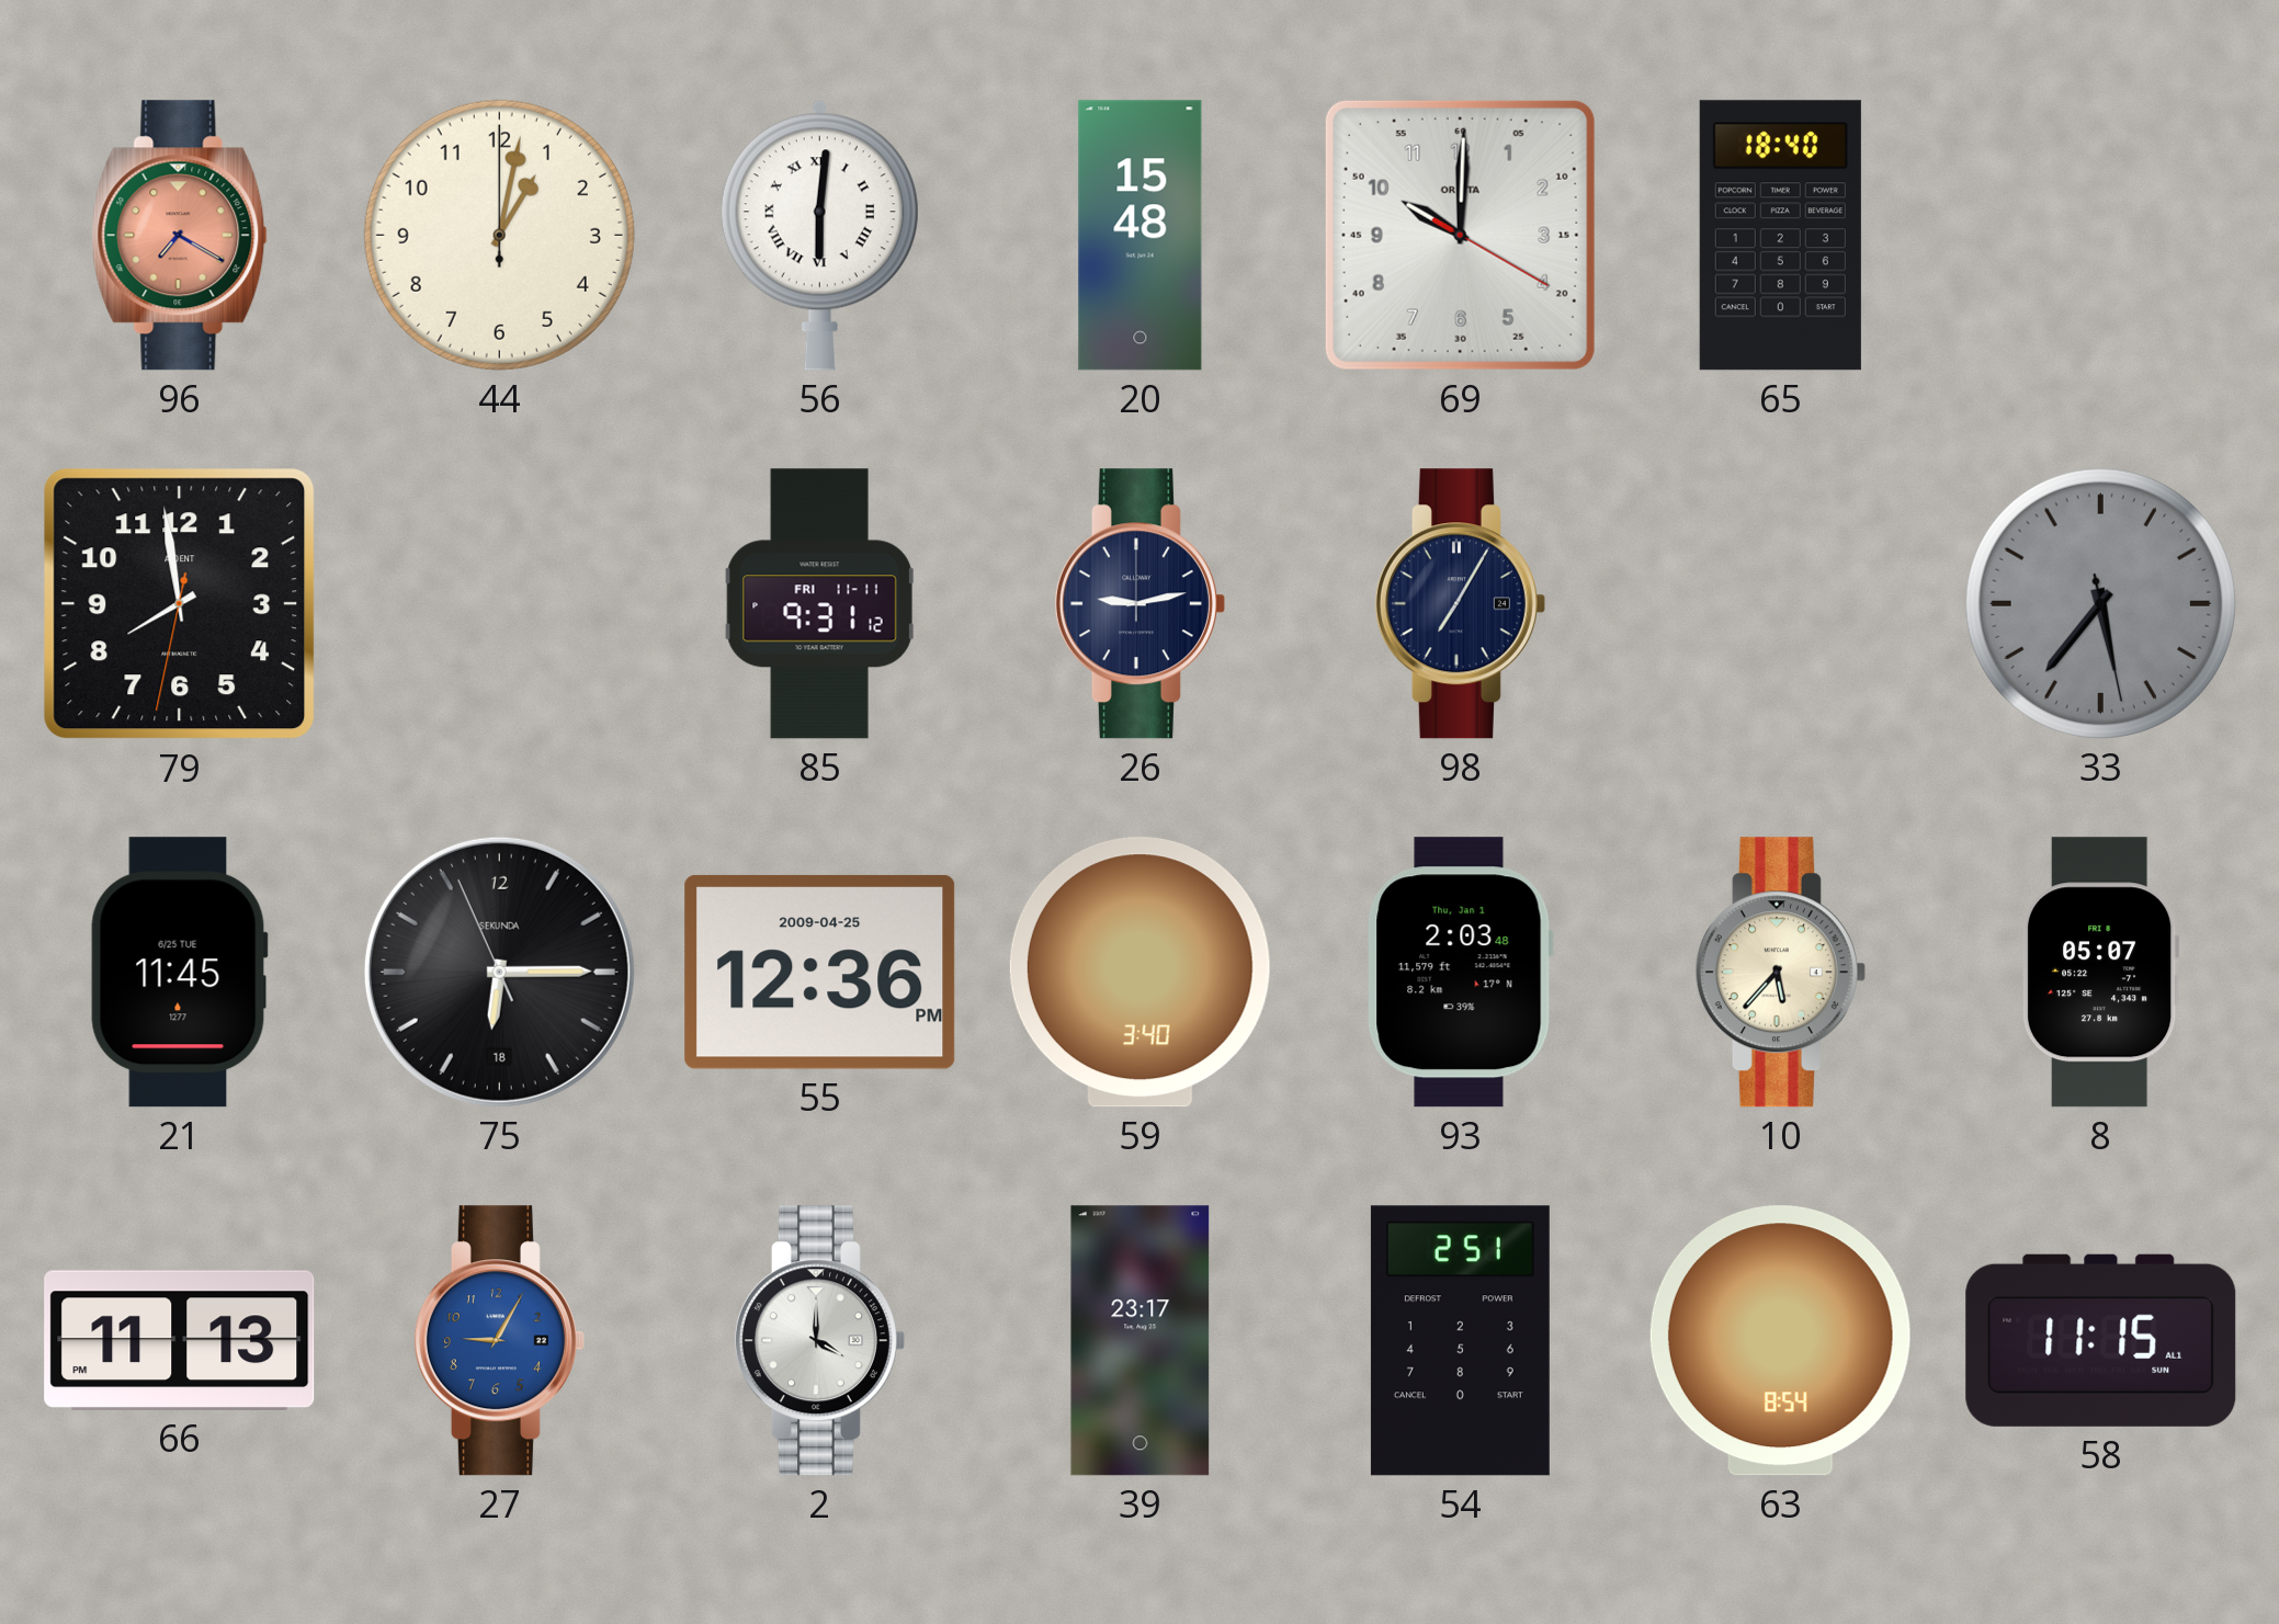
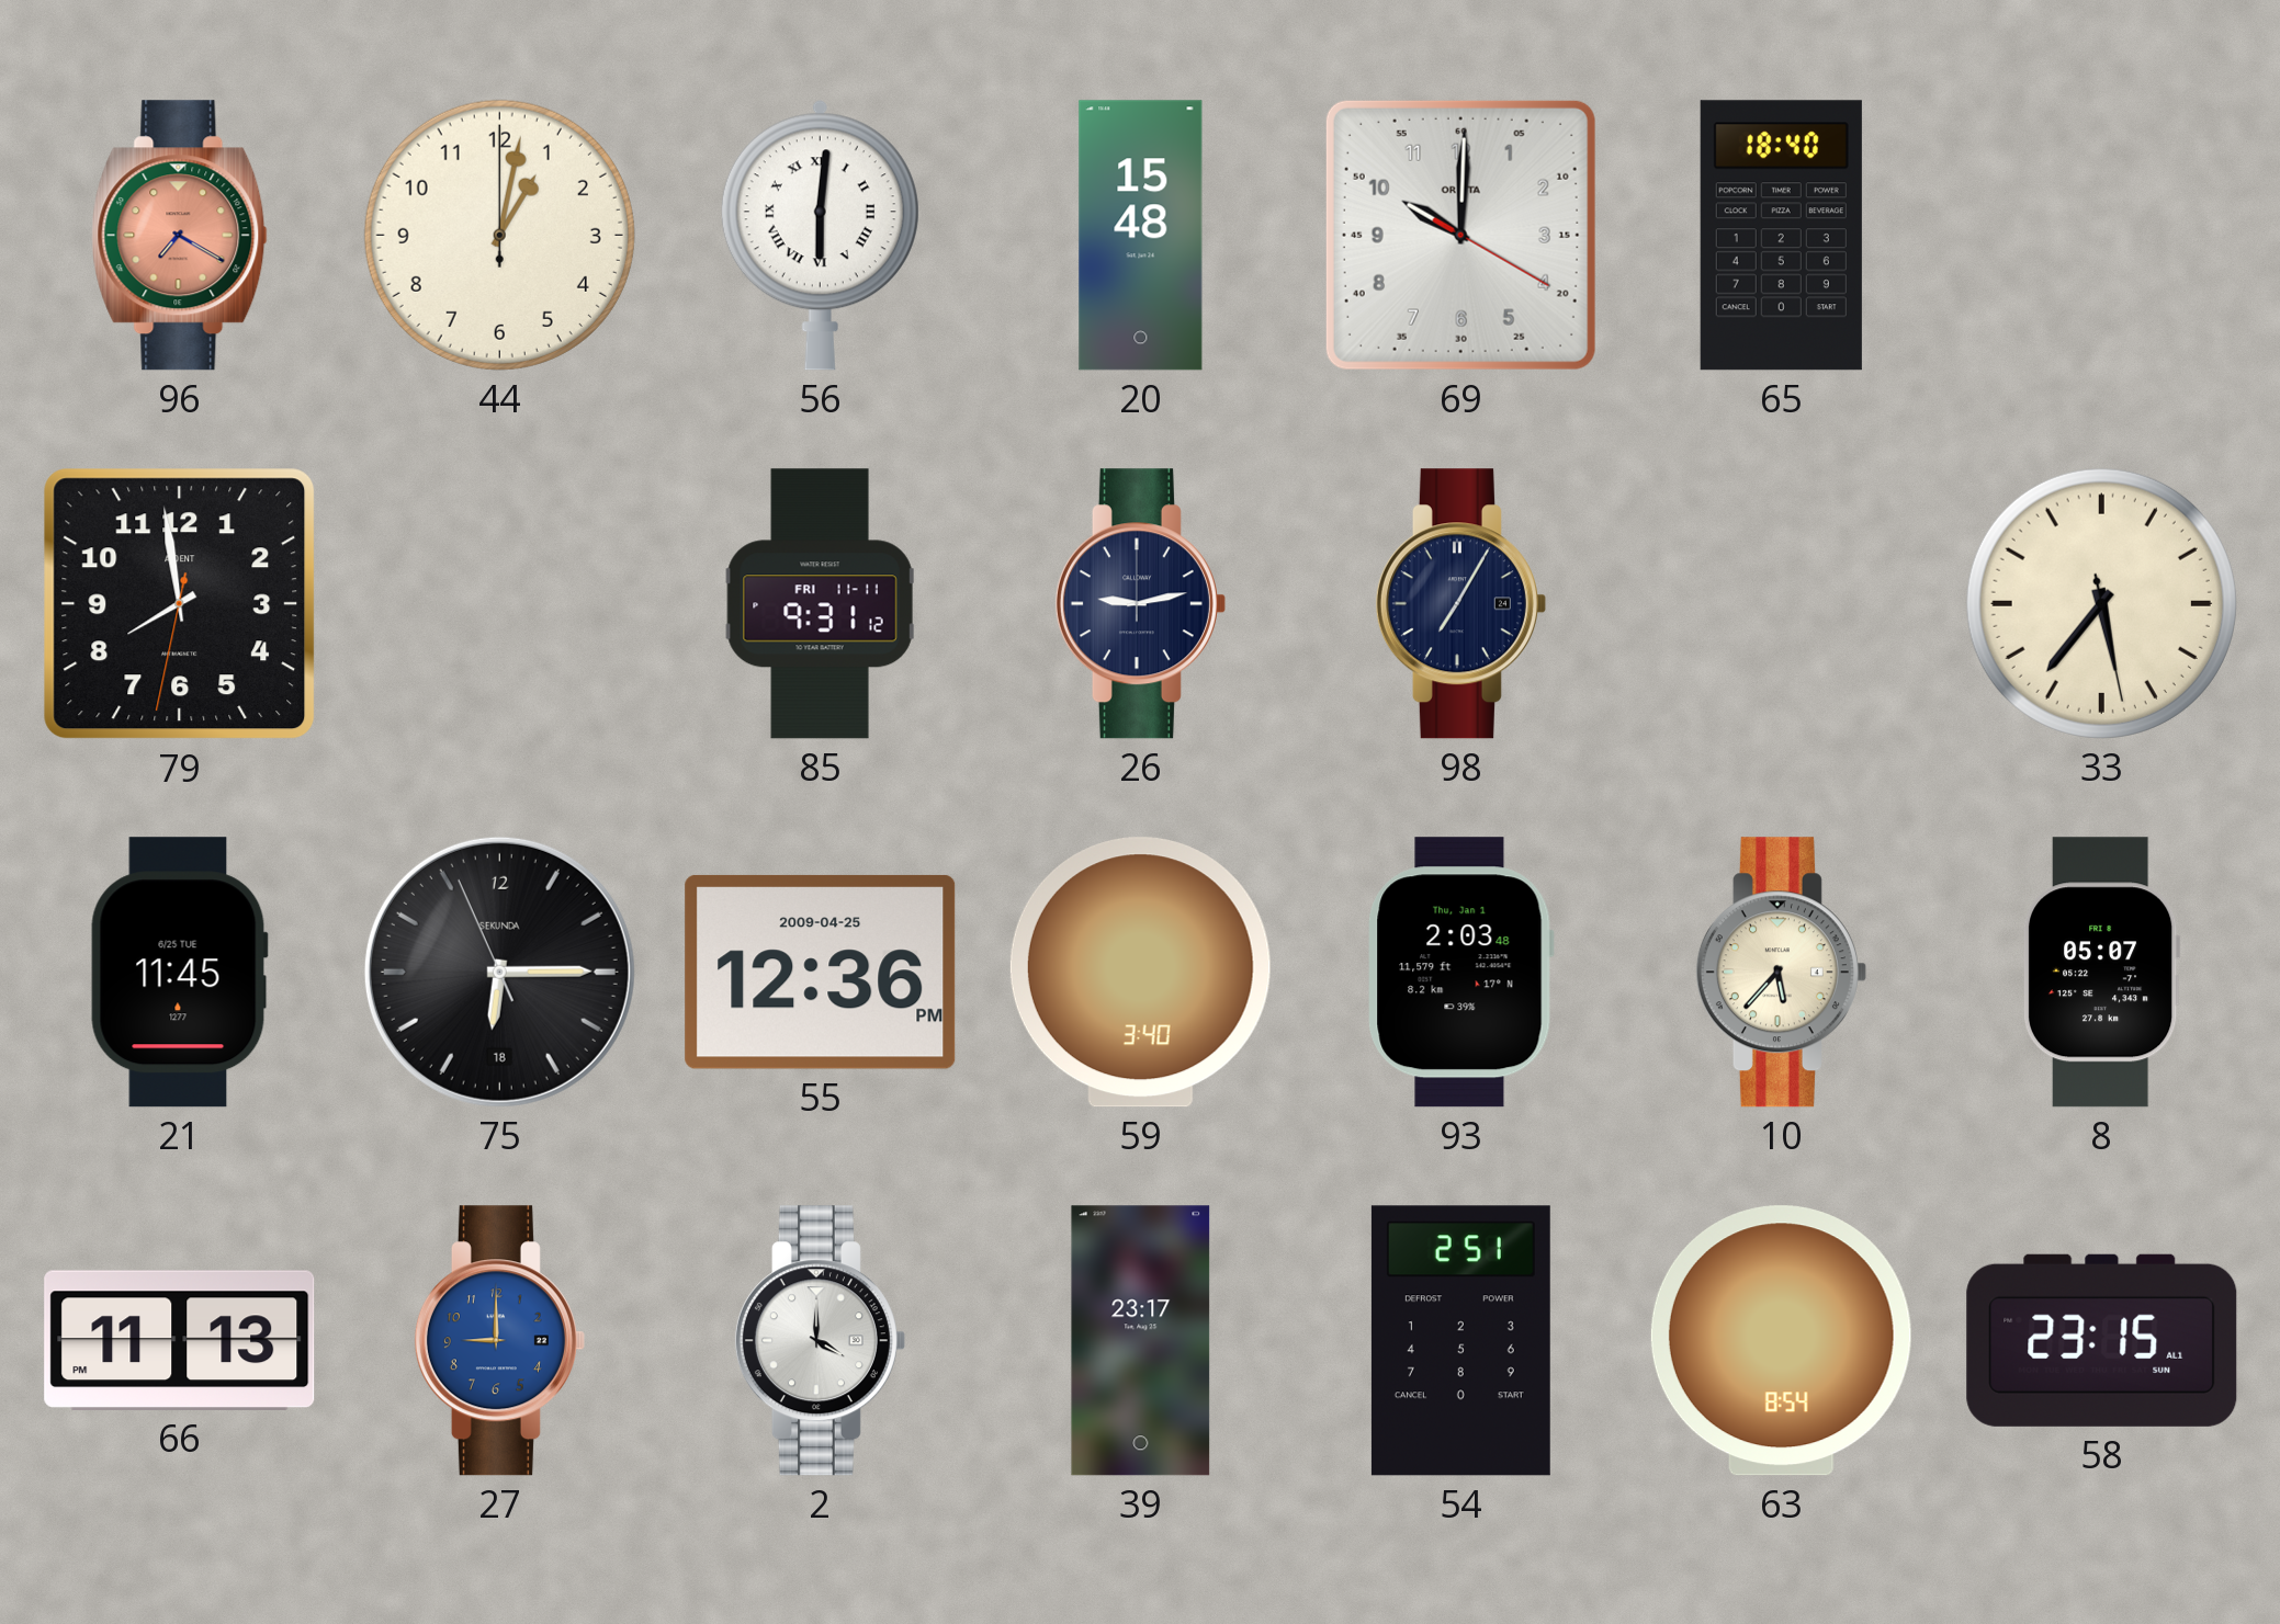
33 dial: grey -> cream (2101, 603)
27: 9:05 -> 9:00 (499, 1341)
58: 11:15 -> 23:15 (2102, 1340)
